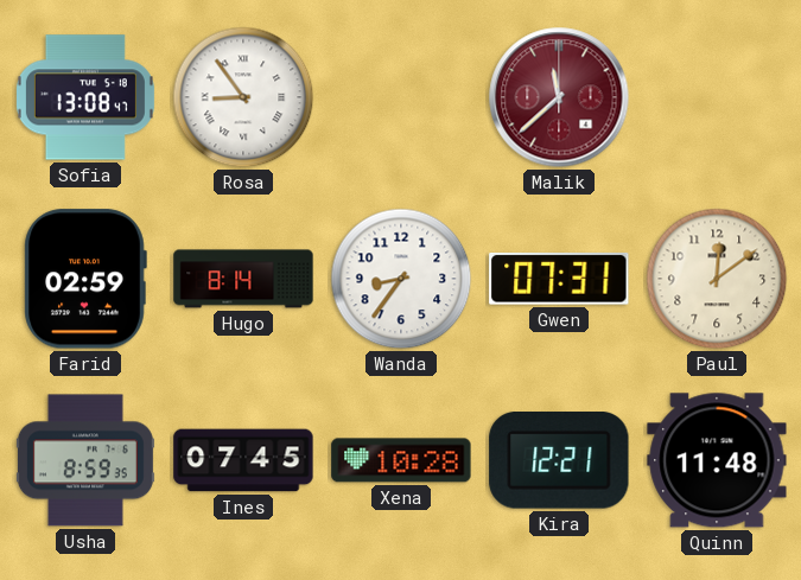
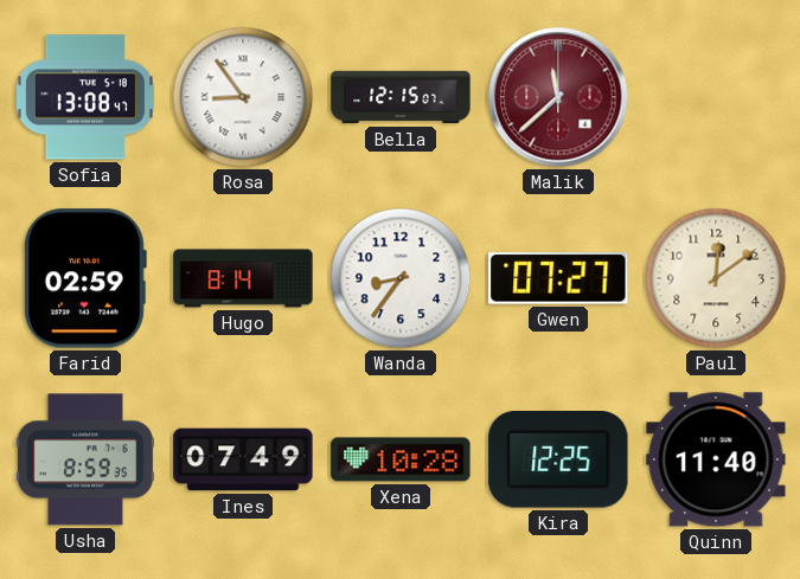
Bella: none -> 12:15 (401, 97)
Gwen: 07:31 -> 07:27 (558, 279)
Ines: 07:45 -> 07:49 (243, 459)
Kira: 12:21 -> 12:25 (558, 459)
Quinn: 11:48 -> 11:40 (716, 459)
